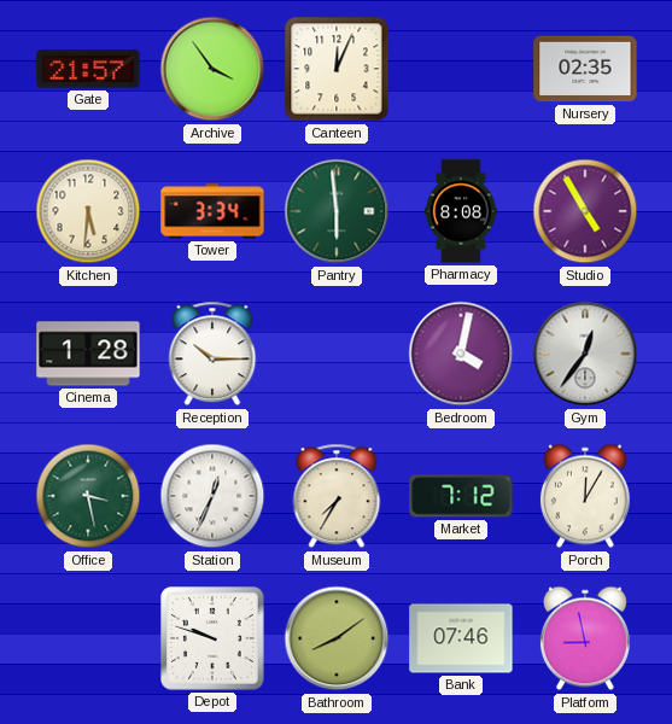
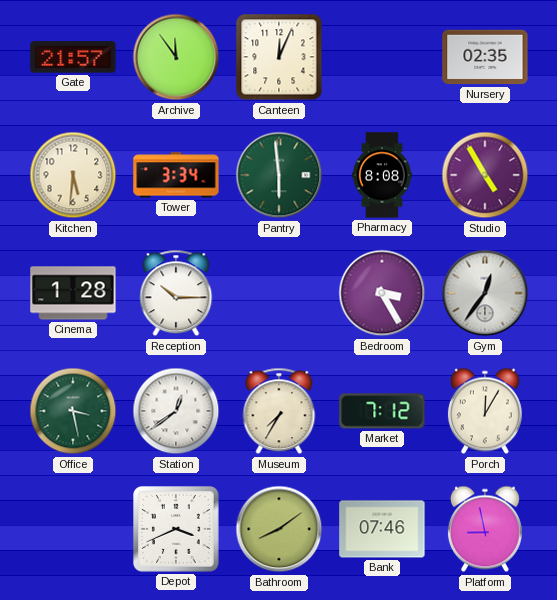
Archive: 3:54 -> 11:54 (176, 57)
Bedroom: 4:02 -> 3:25 (382, 293)
Station: 12:34 -> 12:39 (176, 411)
Depot: 9:48 -> 3:41 (177, 530)
